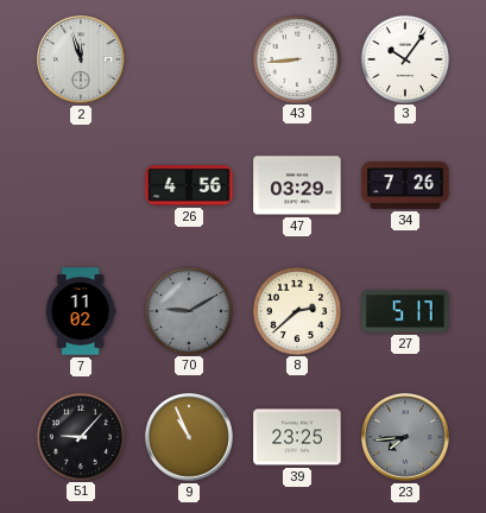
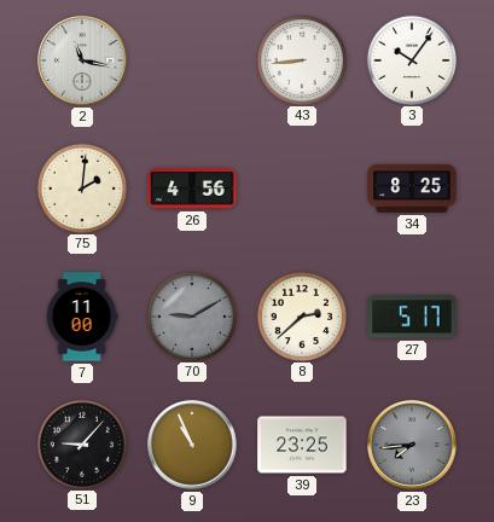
2: 11:57 -> 11:17 (82, 60)
75: none -> 2:01 (81, 187)
47: 03:29 -> none (297, 185)
34: 7:26 -> 8:25 (412, 188)
7: 11:02 -> 11:00 (82, 317)
